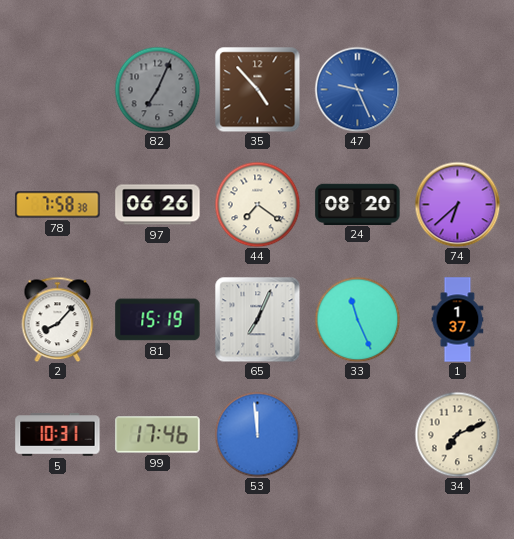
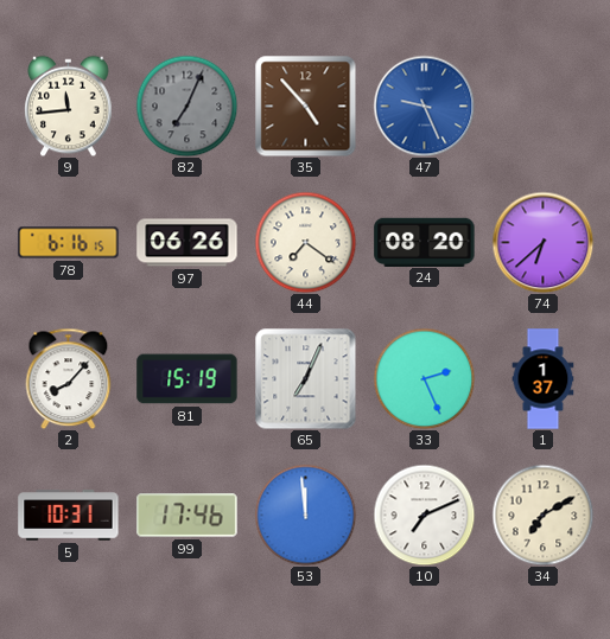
9: none -> 11:44 (69, 106)
78: 7:58 -> 6:16 (69, 243)
33: 11:26 -> 2:26 (424, 378)
10: none -> 7:11 (424, 515)
34: 7:11 -> 7:10 (542, 515)
